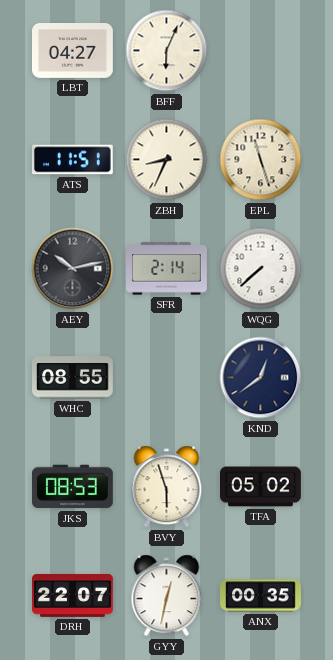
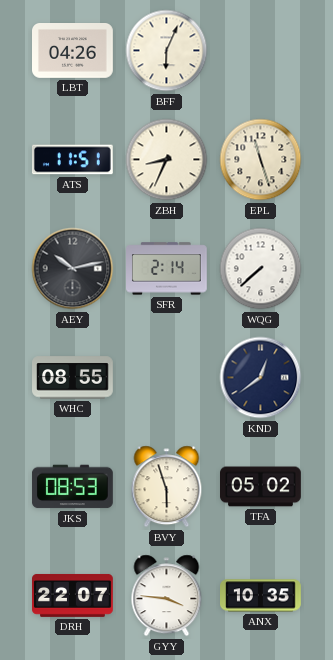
LBT: 04:27 -> 04:26 (73, 51)
GYY: 12:32 -> 3:46 (167, 596)
ANX: 00:35 -> 10:35 (261, 596)
